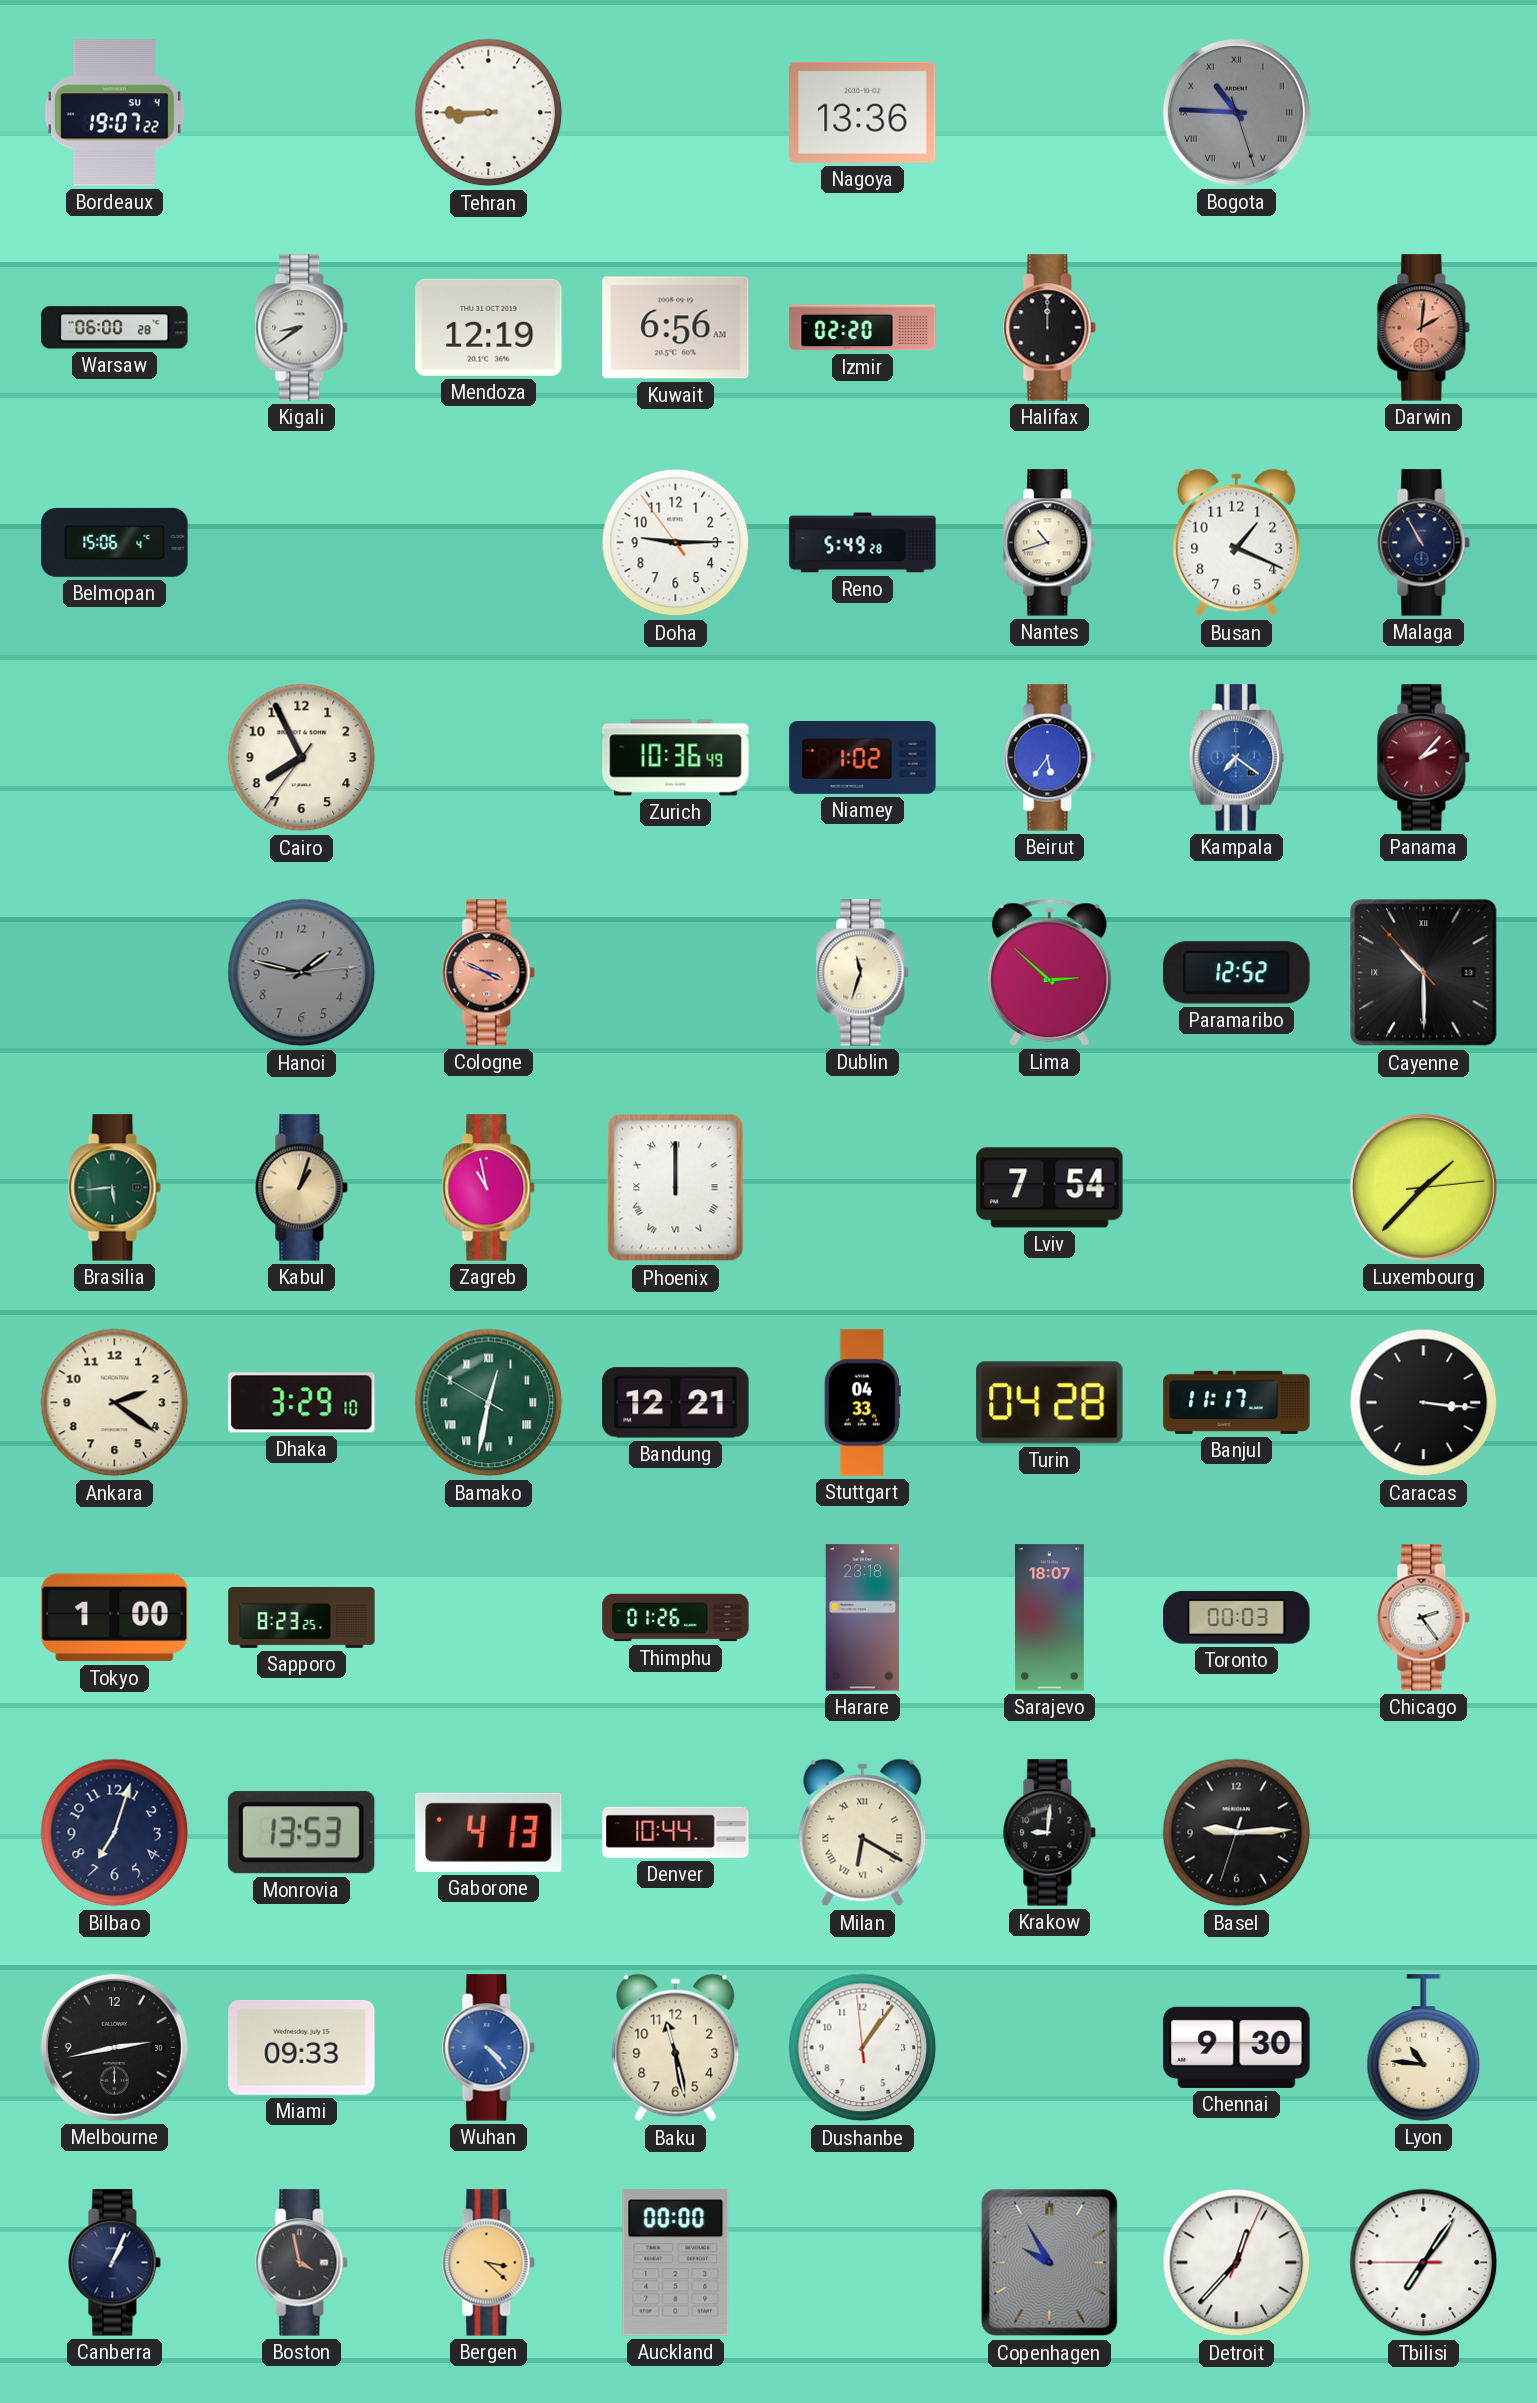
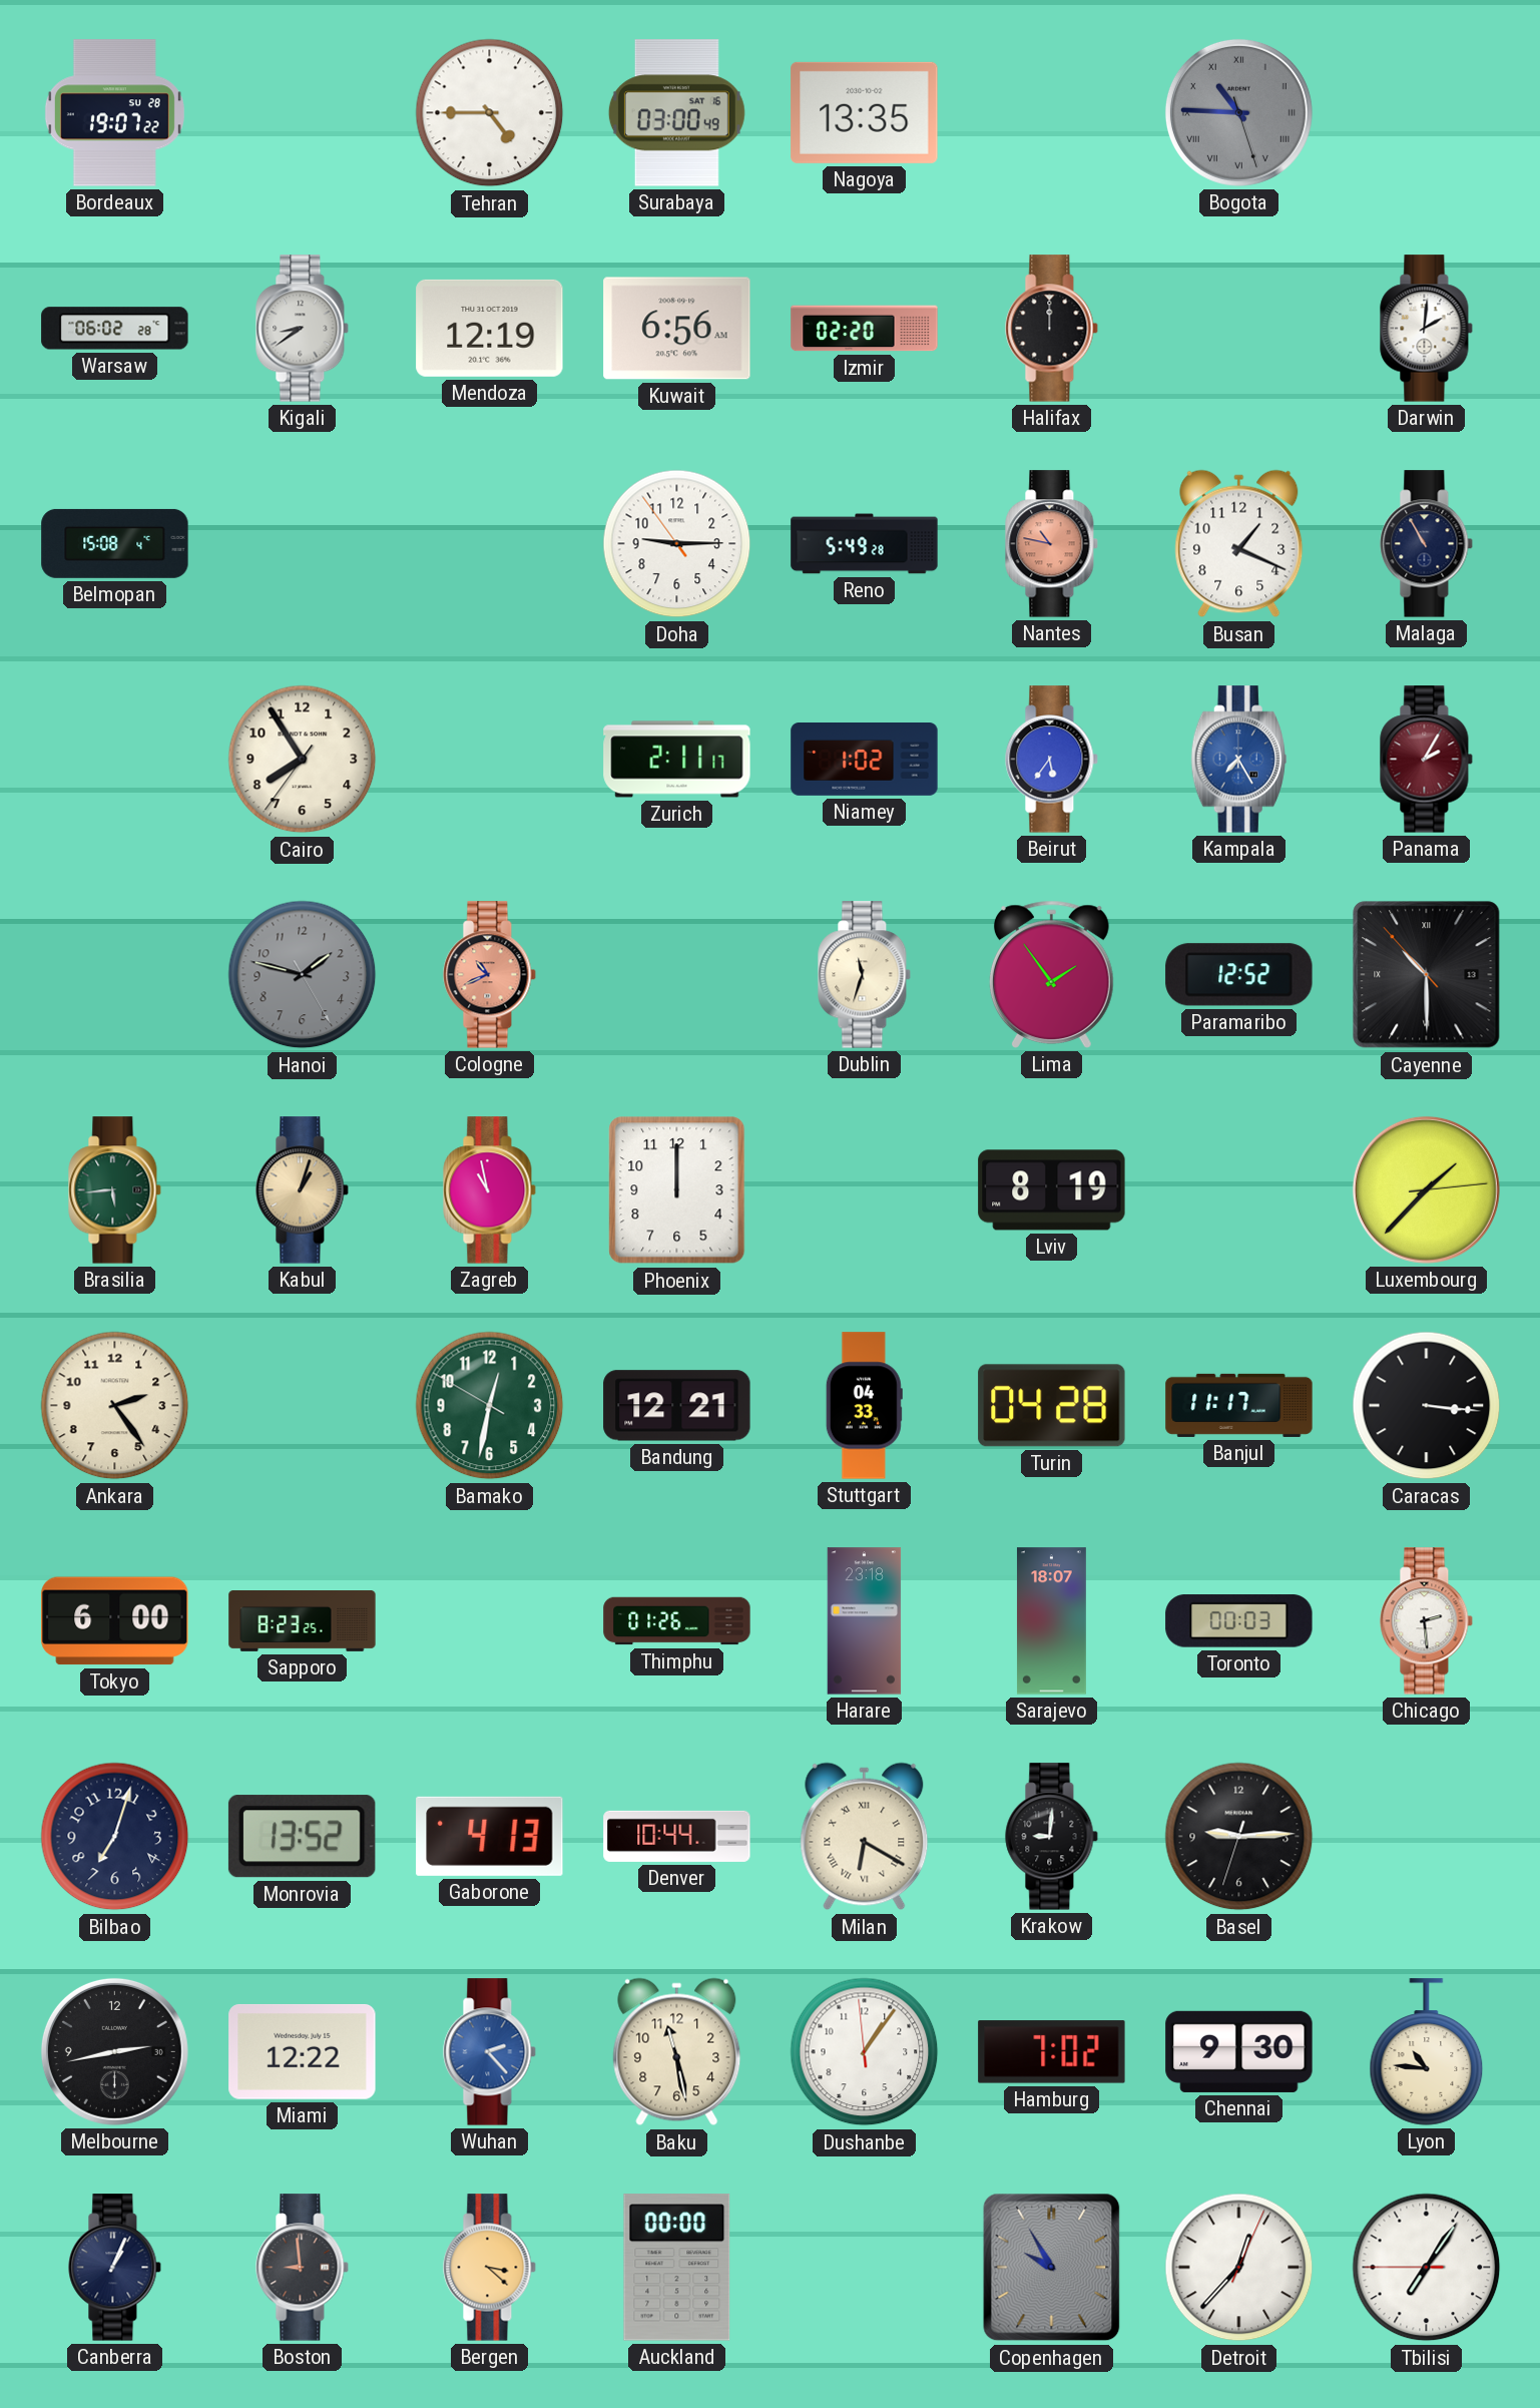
Bordeaux date: SU 4 -> SU 28 (114, 113)
Tehran: 8:45 -> 4:45 (490, 113)
Surabaya: none -> 03:00 (676, 113)
Nagoya: 13:36 -> 13:35 (865, 112)
Warsaw: 06:00 -> 06:02 (115, 329)
Darwin dial: salmon -> white (1427, 329)
Belmopan: 15:06 -> 15:08 (115, 543)
Nantes: 10:42 -> 10:47 (1052, 544)
Nantes dial: cream -> salmon (1052, 544)
Cairo: 7:55 -> 7:54 (303, 760)
Zurich: 10:36 -> 2:11 (677, 760)
Kampala: 7:21 -> 7:25 (1238, 760)
Panama: 2:07 -> 2:05 (1427, 760)
Hanoi: 1:47:14 -> 1:47:25 (303, 975)
Cologne: 3:49 -> 10:41 (490, 975)
Lima: 2:52 -> 1:54 (1051, 974)
Phoenix numerals: Roman -> Arabic (677, 1190)
Lviv: 7:54 -> 8:19 (1052, 1190)
Ankara: 2:21 -> 2:24 (115, 1406)
Dhaka: 3:29 -> none (302, 1403)
Bamako numerals: Roman -> Arabic (490, 1406)
Tokyo: 1:00 -> 6:00 (115, 1621)
Chicago: 2:24 -> 2:29 (1427, 1621)
Monrovia: 13:53 -> 13:52 (302, 1837)
Miami: 09:33 -> 12:22 (303, 2052)
Wuhan: 4:23 -> 2:23 (490, 2052)
Hamburg: none -> 7:02 (1052, 2052)
Boston: 3:58 -> 8:59 (303, 2268)
